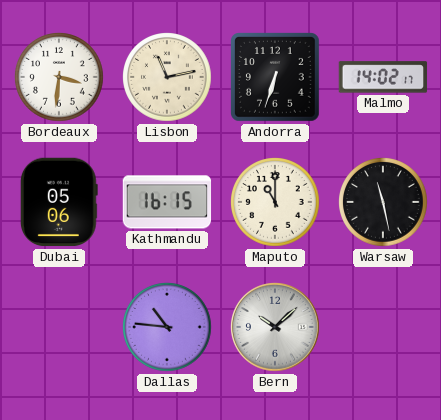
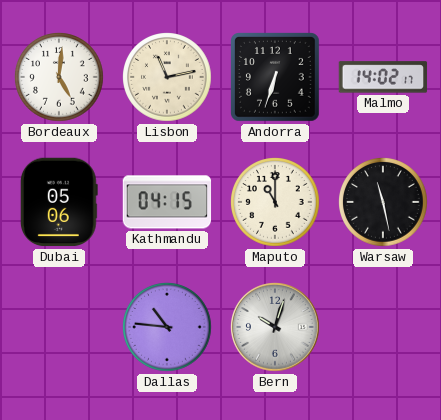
Bordeaux: 3:31 -> 5:01 (60, 78)
Kathmandu: 16:15 -> 04:15 (167, 202)
Bern: 10:08 -> 10:03 (275, 327)
